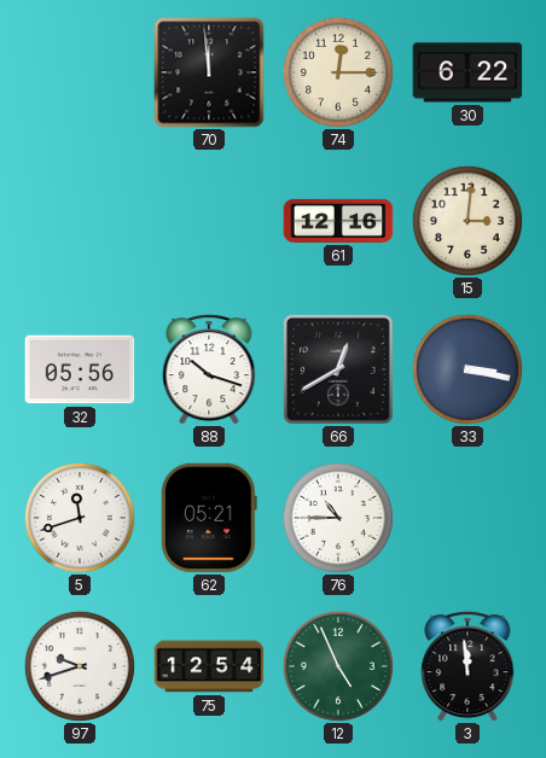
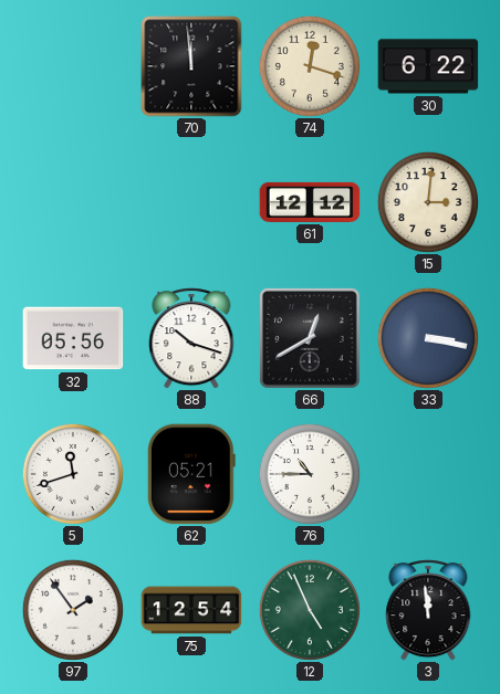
74: 12:15 -> 12:18 (310, 66)
61: 12:16 -> 12:12 (310, 202)
97: 9:42 -> 1:54 (73, 610)
